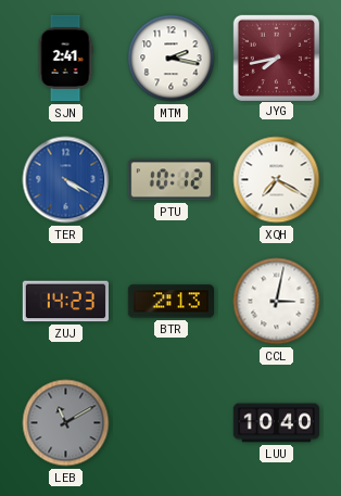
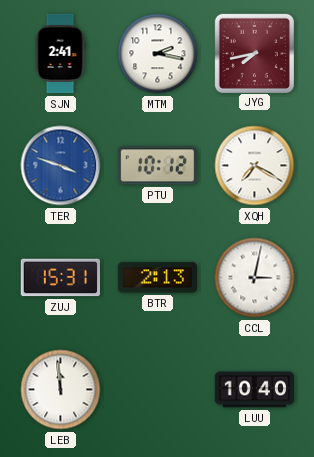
TER: 4:20 -> 3:48 (61, 166)
ZUJ: 14:23 -> 15:31 (60, 278)
LEB: 11:10 -> 11:59 (61, 390)
LEB dial: grey -> white (61, 390)
